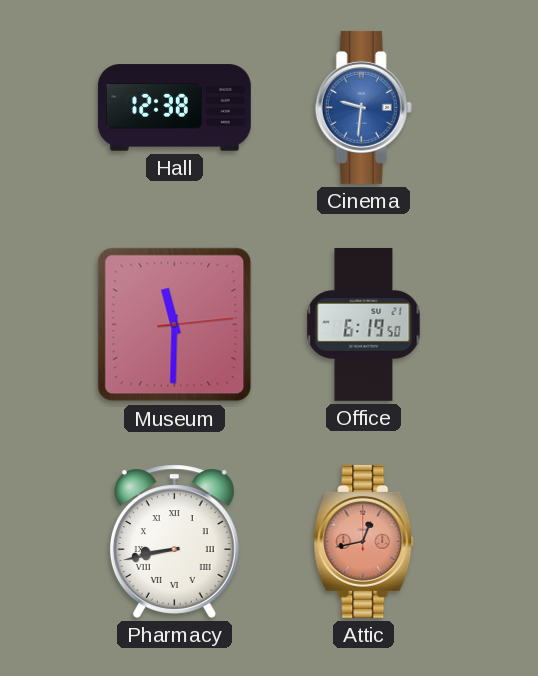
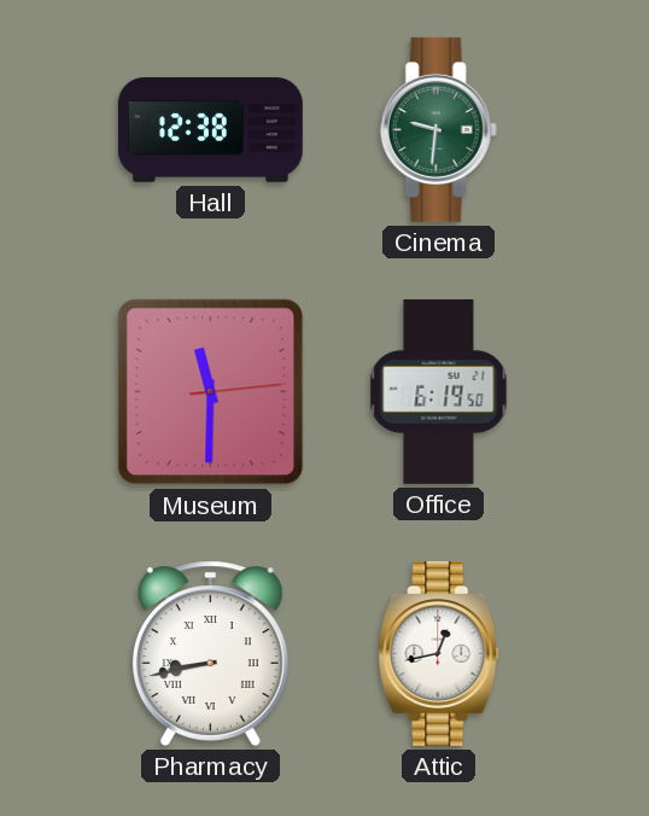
Cinema dial: blue -> green (438, 129)
Attic dial: salmon -> white (439, 653)
